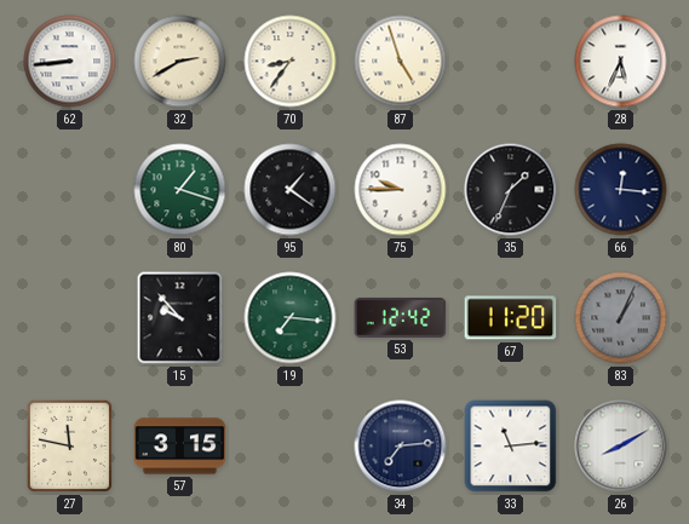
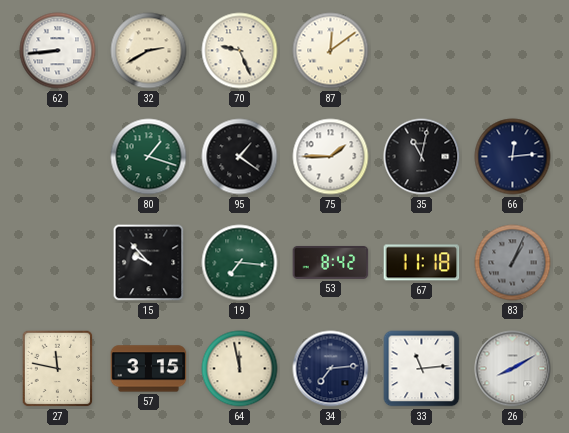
70: 8:36 -> 9:26 (240, 51)
87: 4:57 -> 12:09 (331, 51)
28: 5:34 -> none (621, 62)
75: 9:45 -> 1:45 (331, 157)
35: 1:34 -> 11:02 (422, 157)
66: 12:16 -> 12:14 (513, 157)
53: 12:42 -> 8:42 (331, 262)
67: 11:20 -> 11:18 (422, 263)
64: none -> 11:58 (240, 369)
